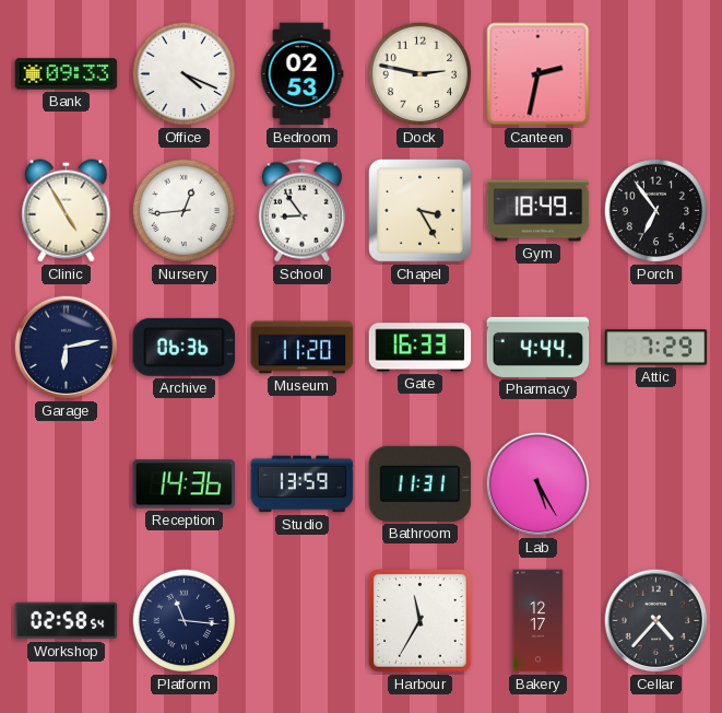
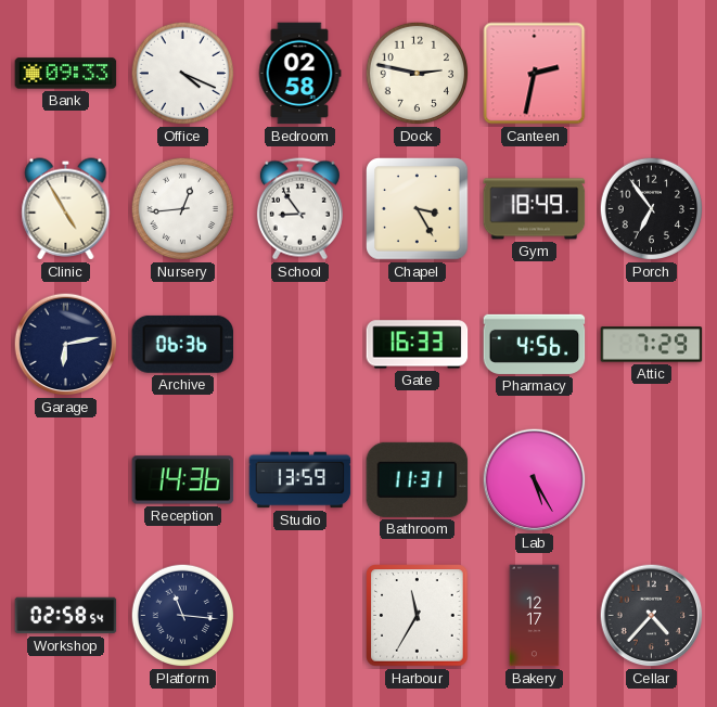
Bedroom: 02:53 -> 02:58 (299, 74)
Museum: 11:20 -> none (303, 348)
Pharmacy: 4:44 -> 4:56 (535, 344)
